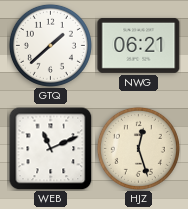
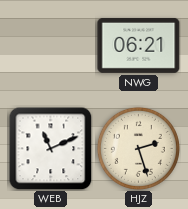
GTQ: 1:38 -> none (50, 45)
HJZ: 12:27 -> 2:27 (138, 148)
